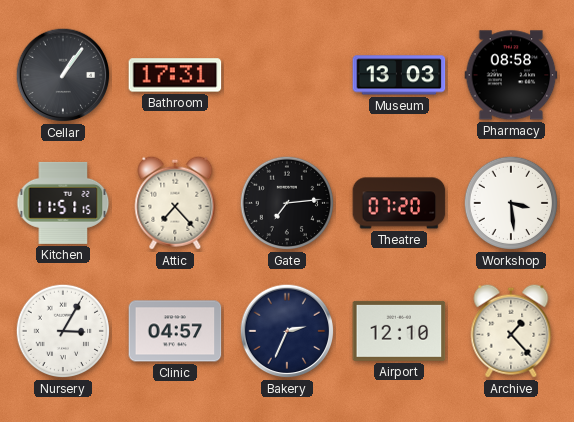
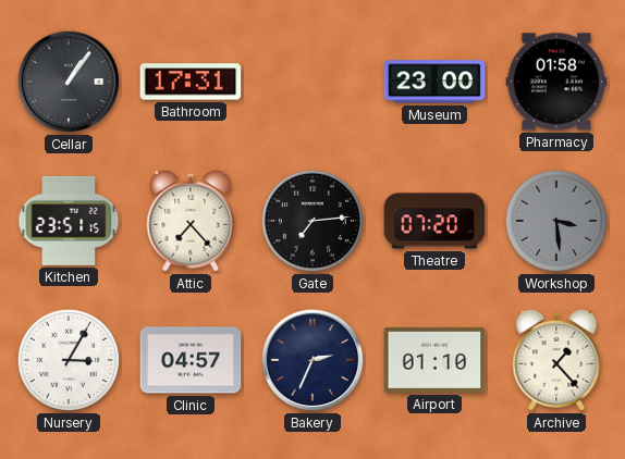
Museum: 13:03 -> 23:00 (434, 82)
Pharmacy: 08:58 -> 01:58 (556, 82)
Kitchen: 11:51 -> 23:51 (69, 221)
Workshop dial: white -> grey (556, 221)
Airport: 12:10 -> 01:10 (434, 360)
